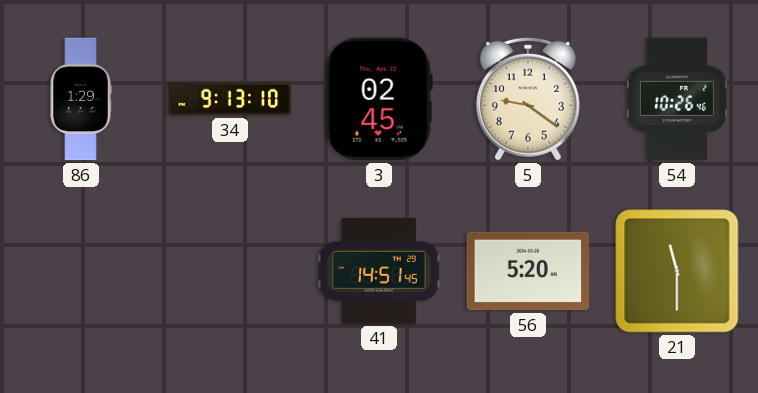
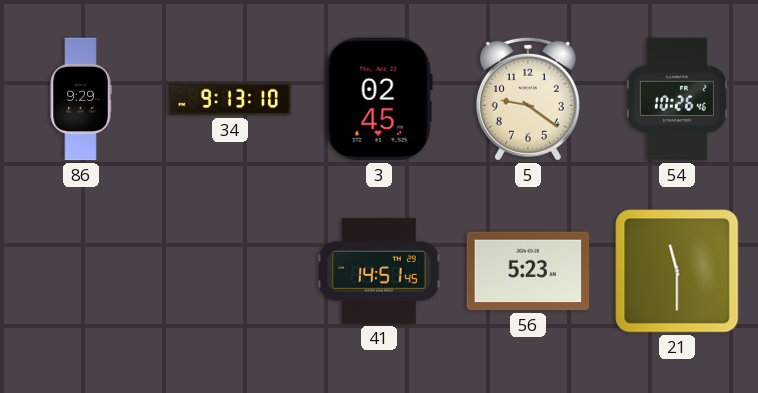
86: 1:29 -> 9:29 (81, 99)
56: 5:20 -> 5:23 (528, 271)
